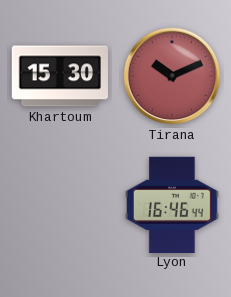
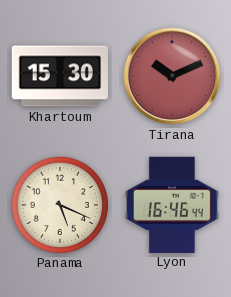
Panama: none -> 5:19 (59, 204)
